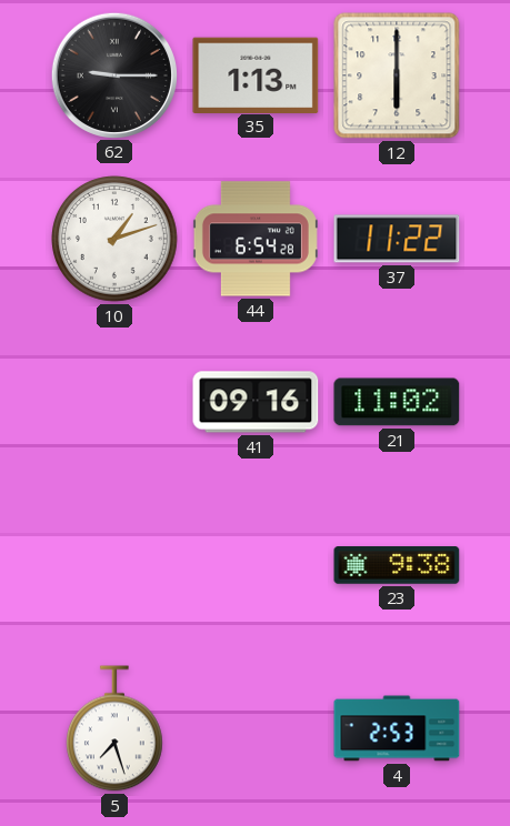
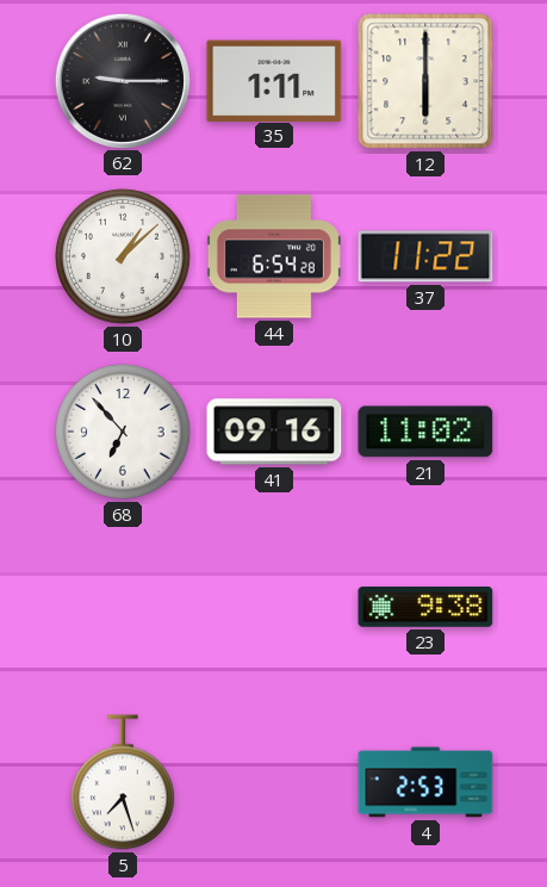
35: 1:13 -> 1:11 (274, 80)
10: 1:12 -> 1:08 (123, 256)
68: none -> 6:53 (123, 432)
